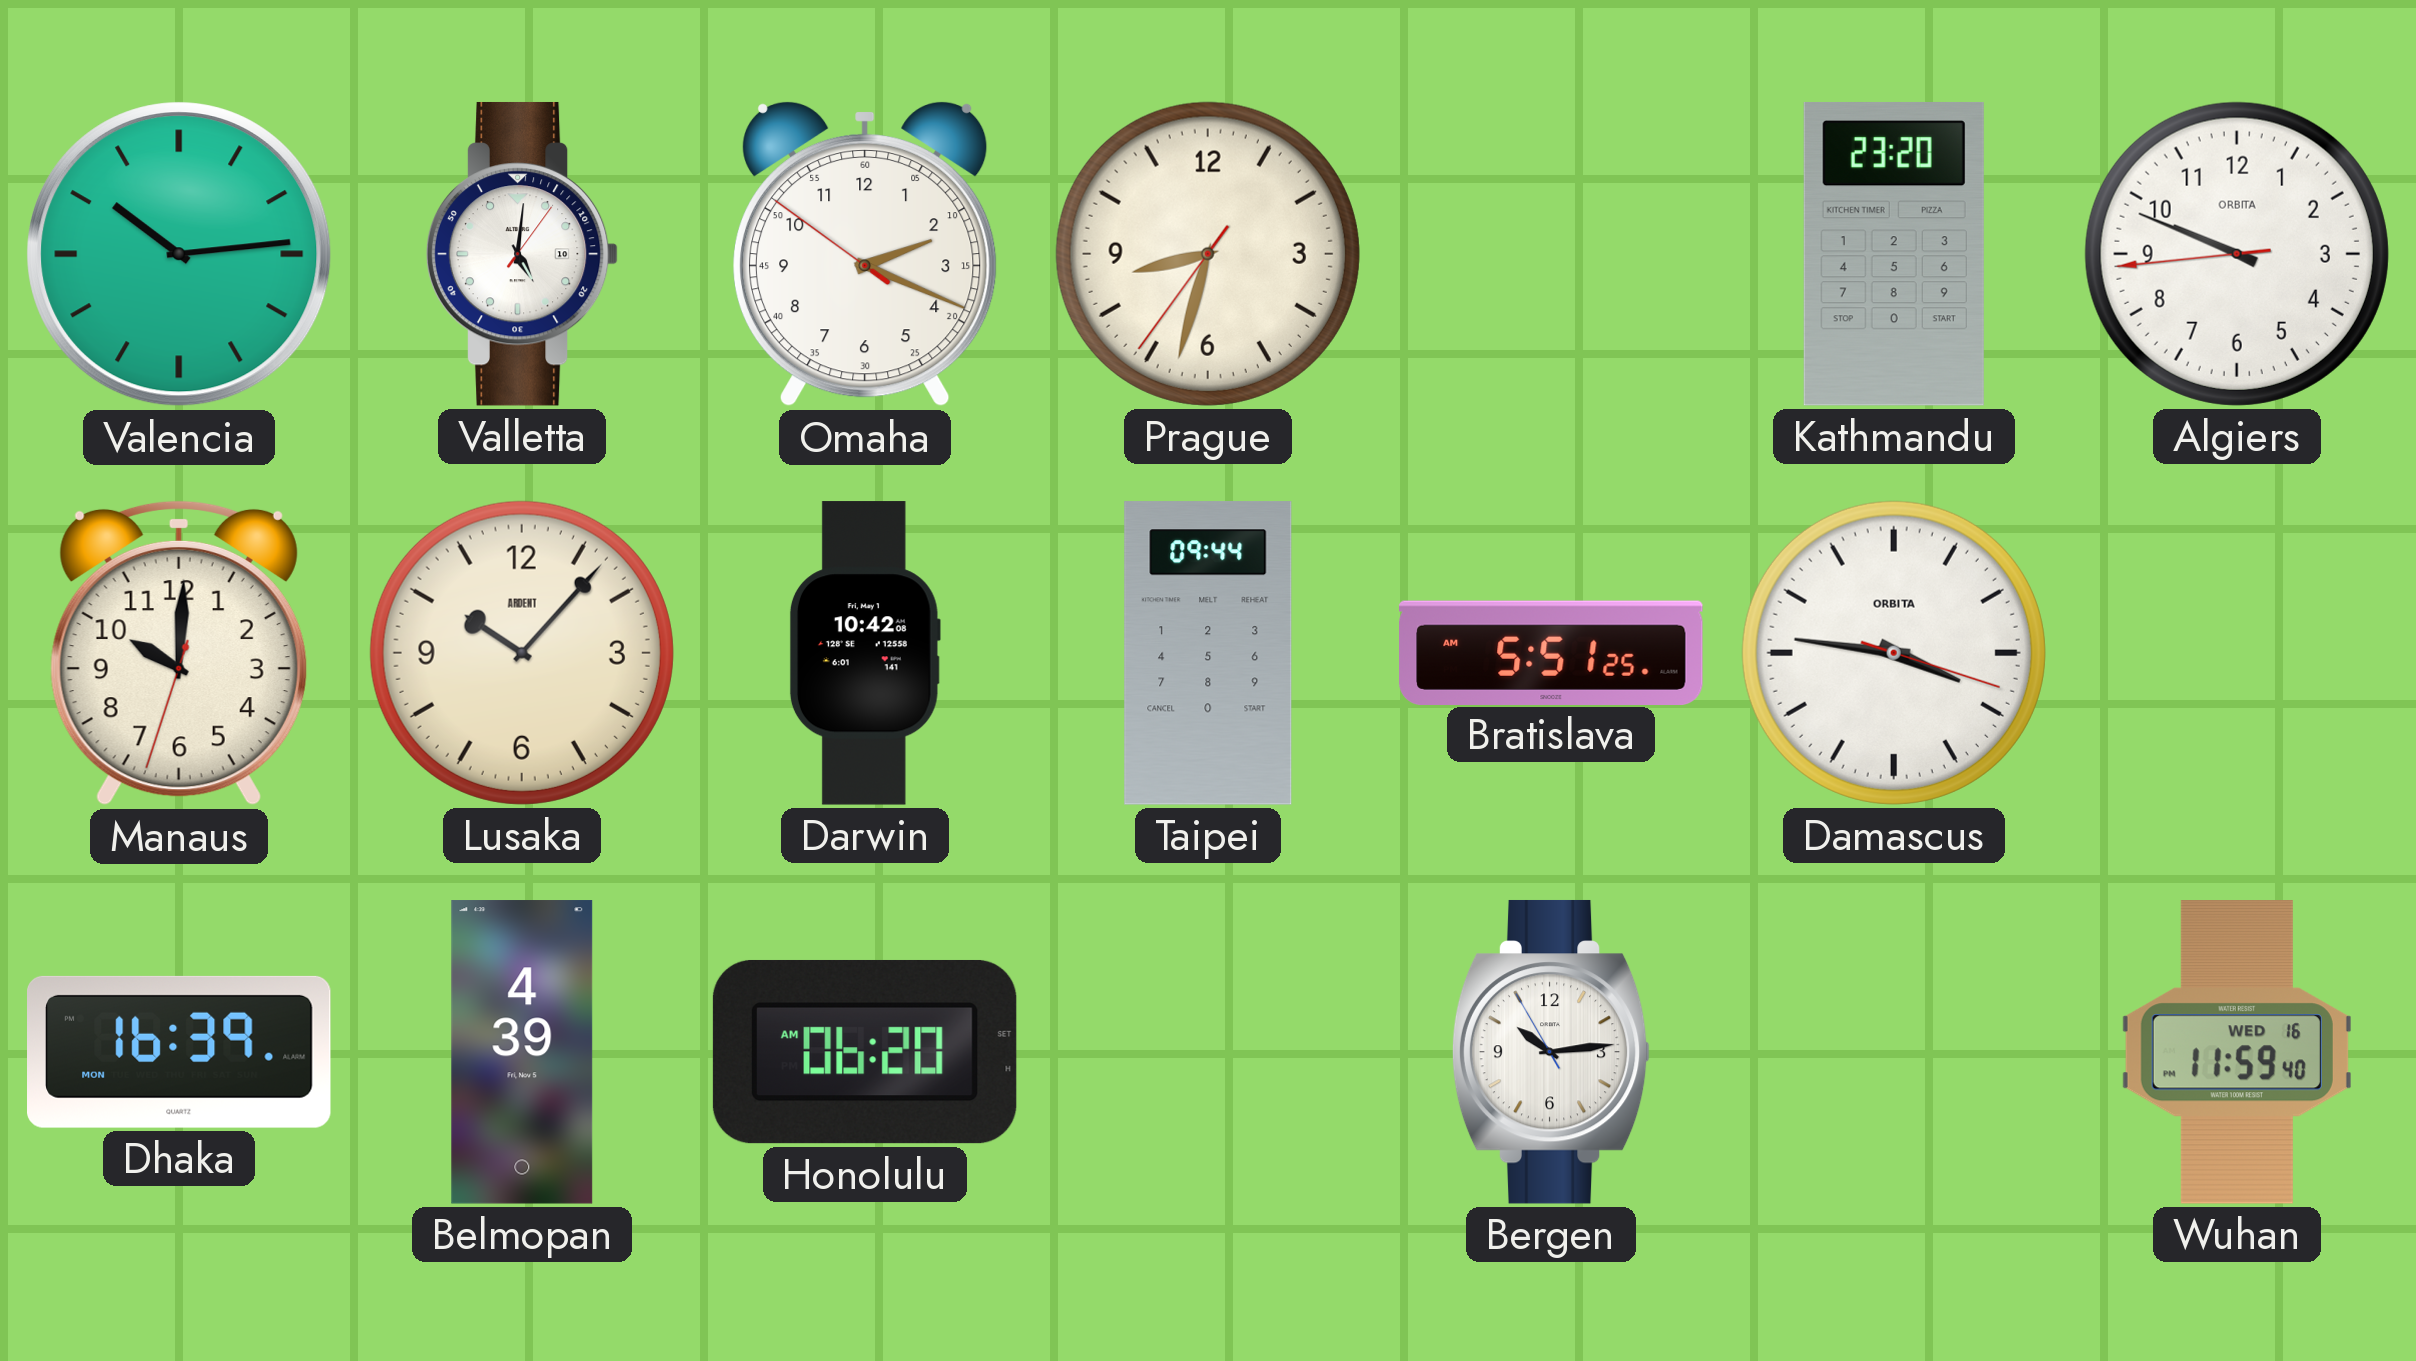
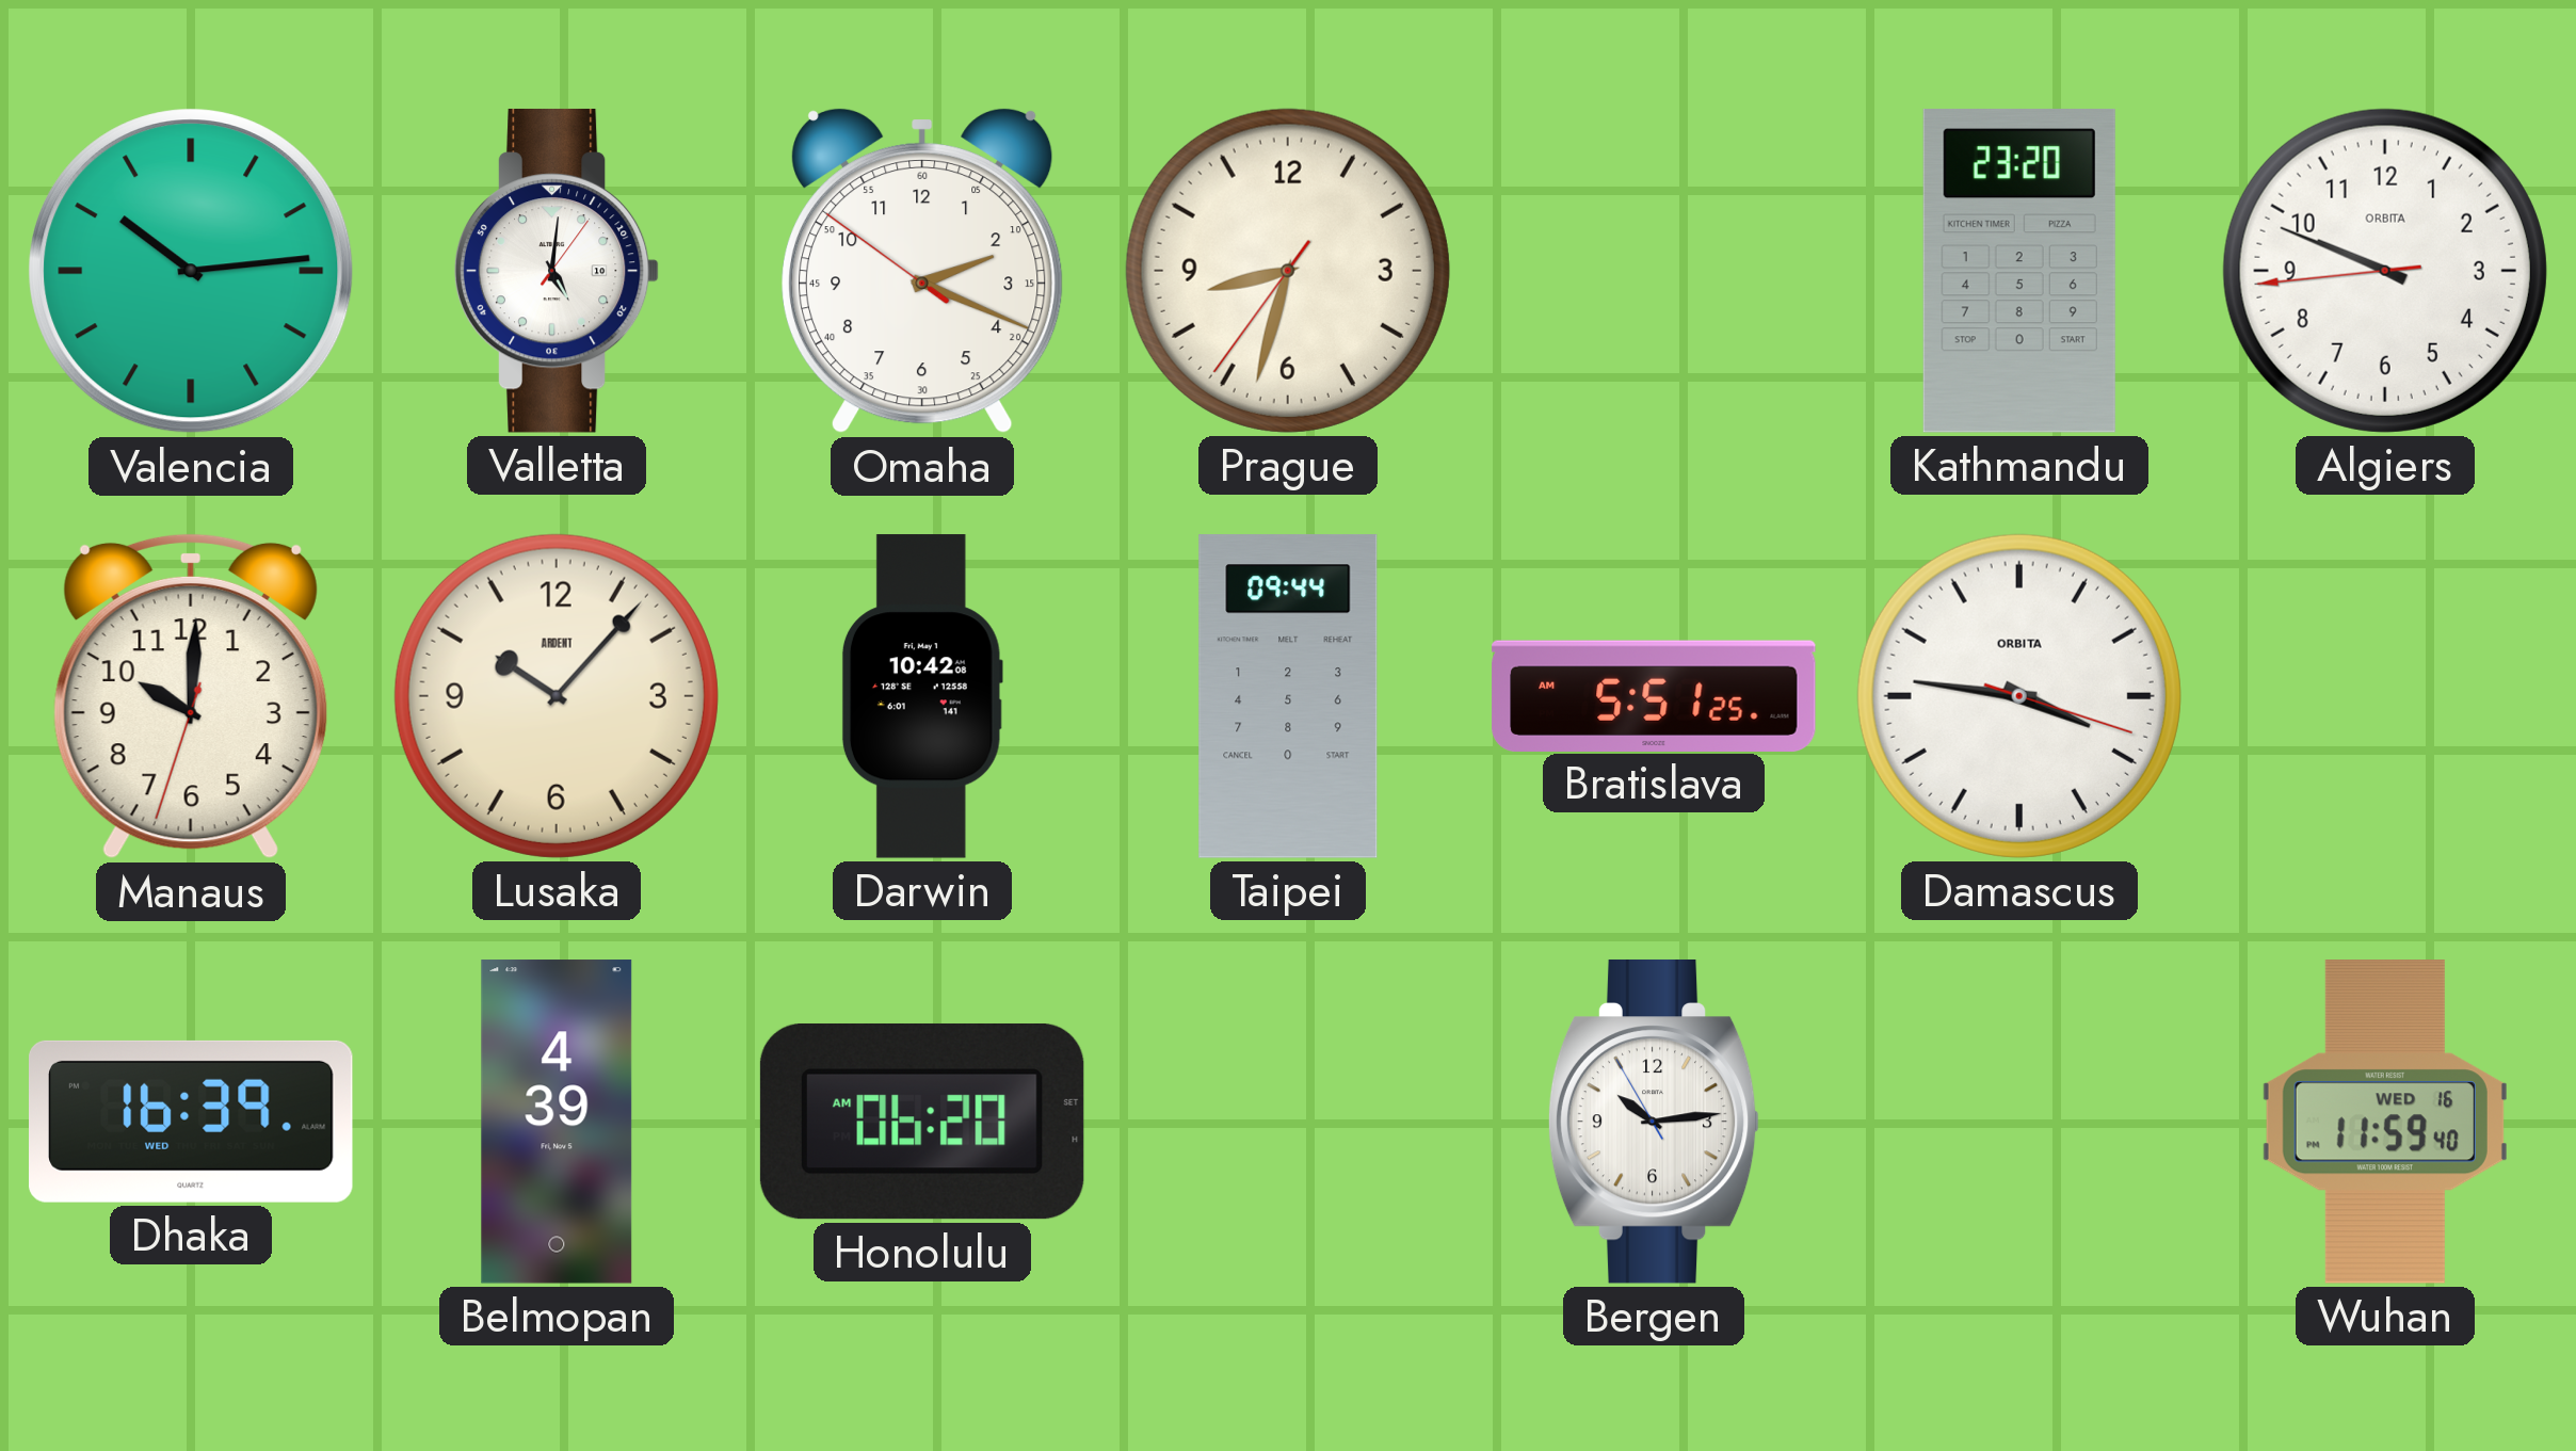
Dhaka date: MON -> WED (192, 1122)
